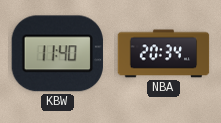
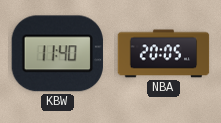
NBA: 20:34 -> 20:05 (164, 54)
